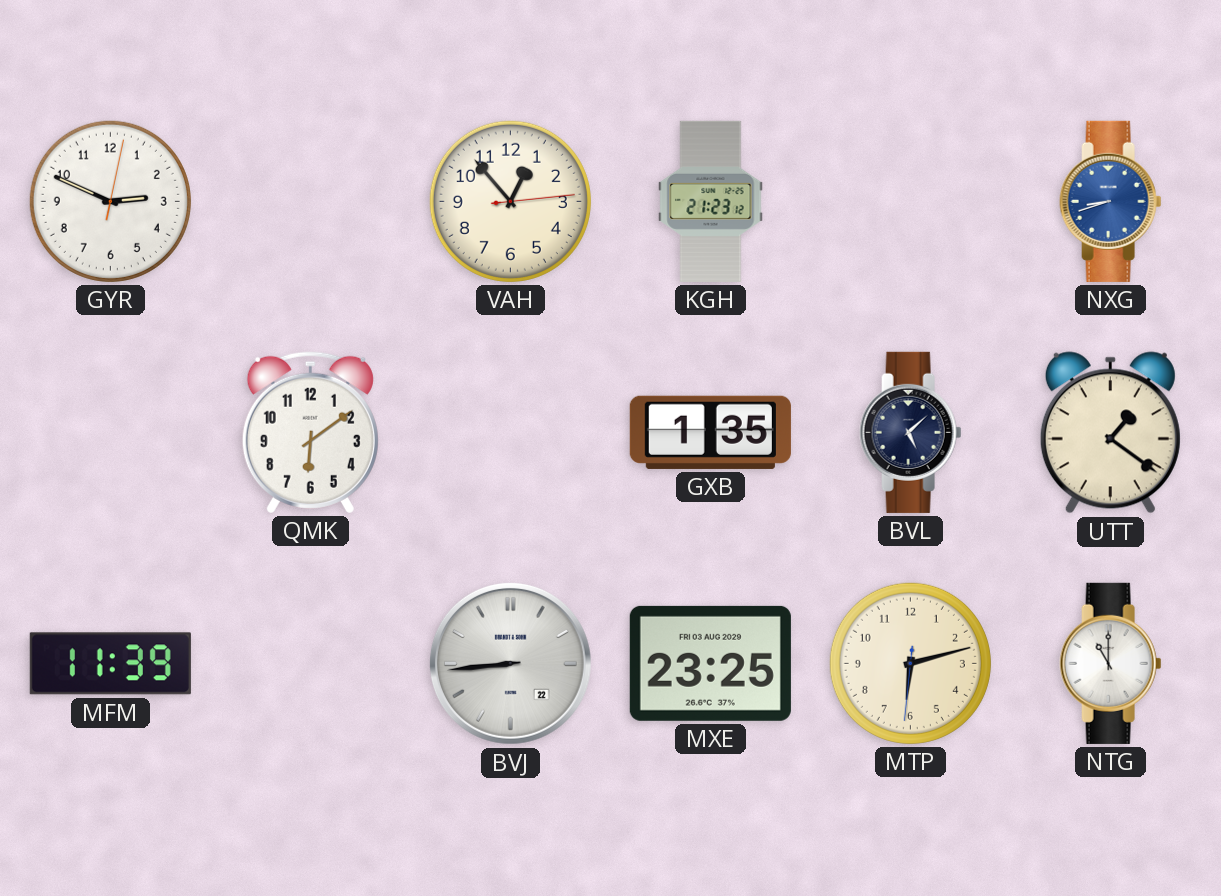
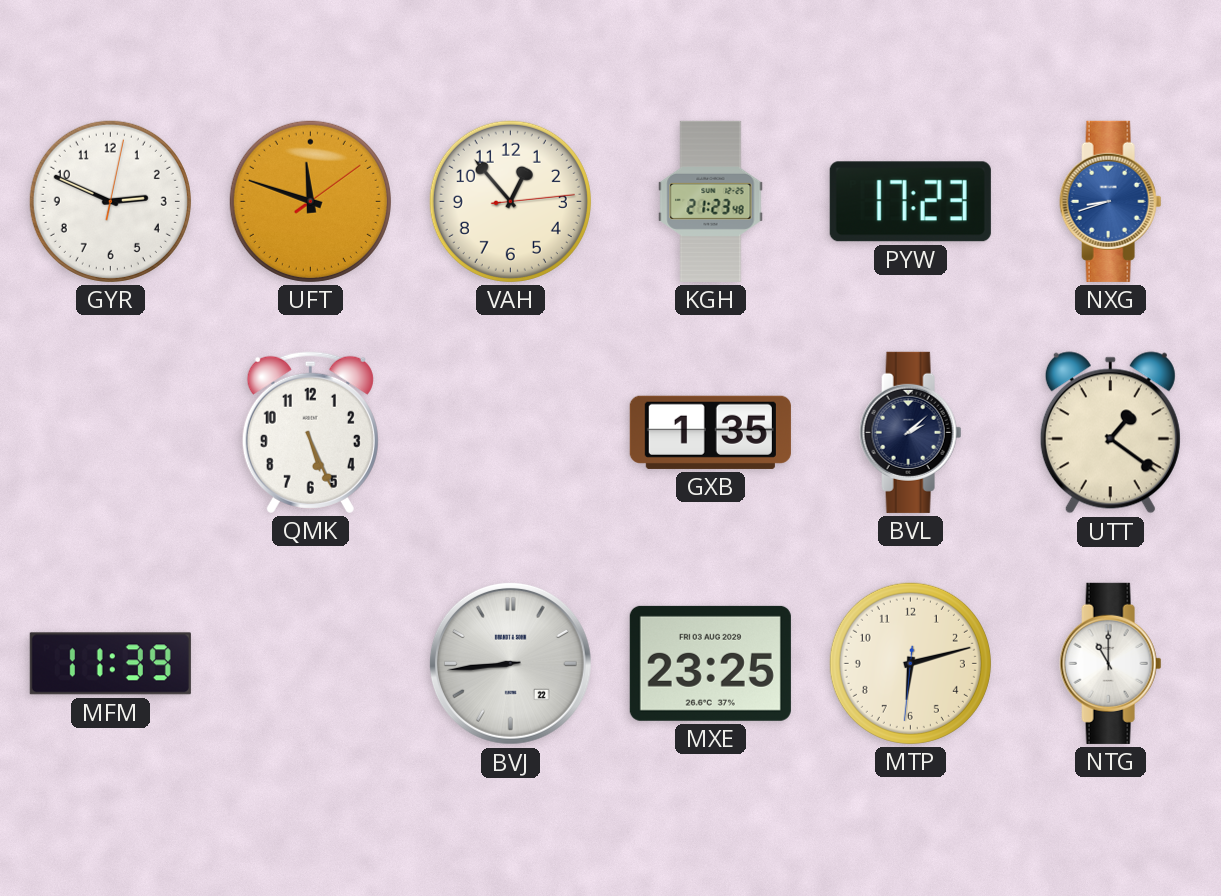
UFT: none -> 11:48 (310, 201)
KGH: 21:23:12 -> 21:23:48 (711, 201)
PYW: none -> 17:23 (910, 202)
QMK: 6:09 -> 5:26 (310, 432)
BVL: 5:08 -> 2:08 (911, 432)
